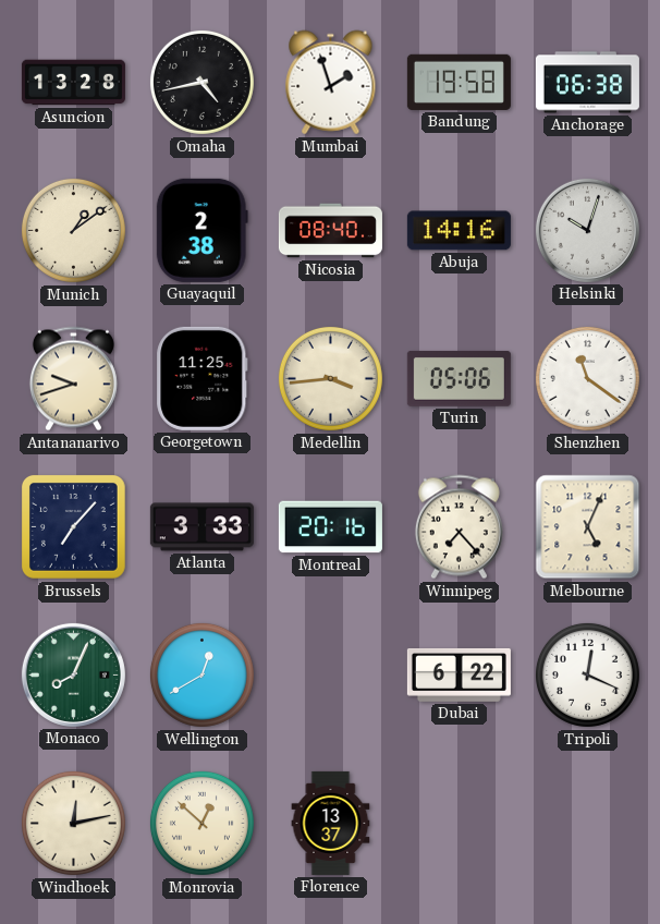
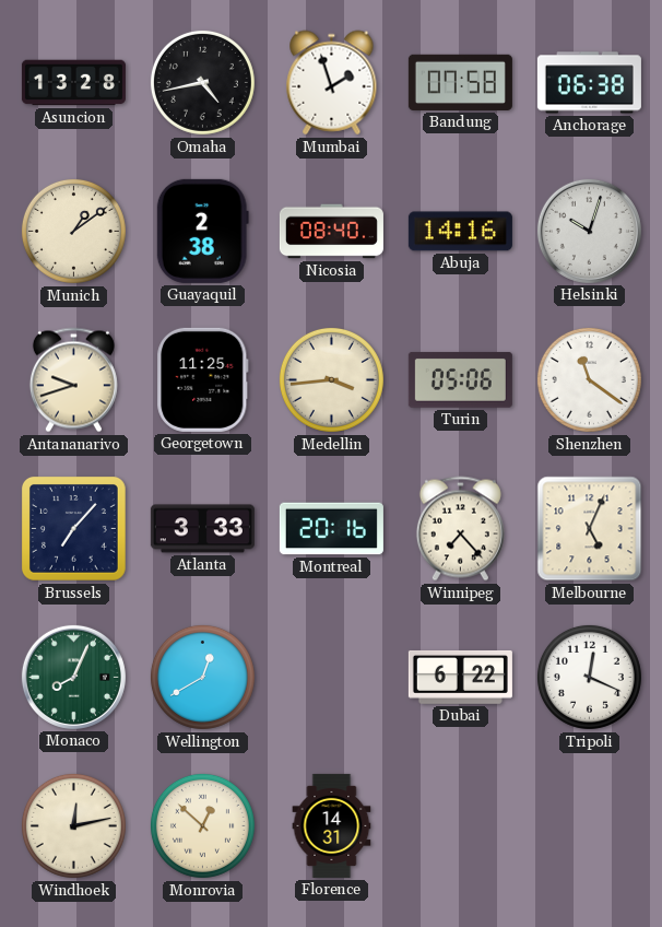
Bandung: 19:58 -> 07:58 (460, 82)
Florence: 13:37 -> 14:31 (332, 825)
